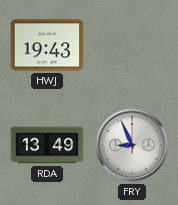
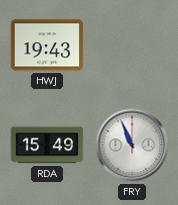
RDA: 13:49 -> 15:49 (47, 145)
FRY: 8:56 -> 10:56 (132, 145)
